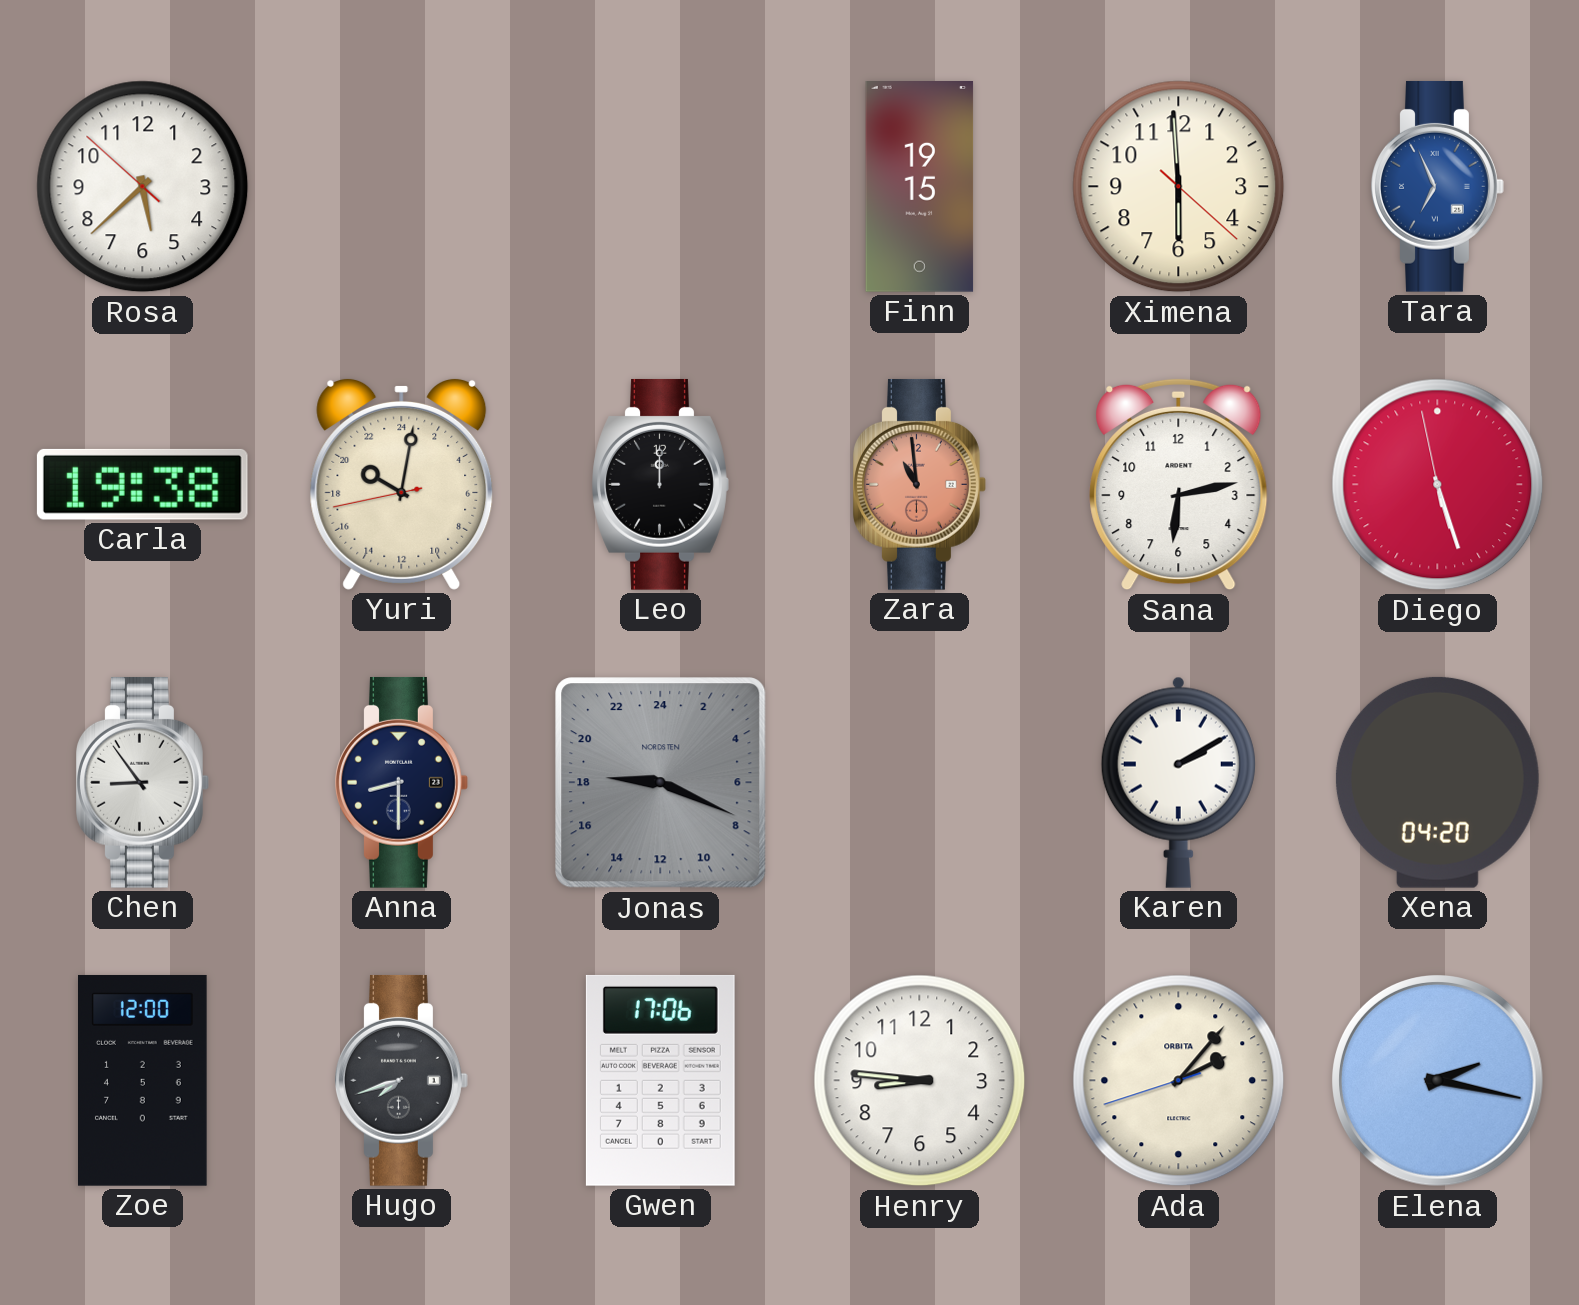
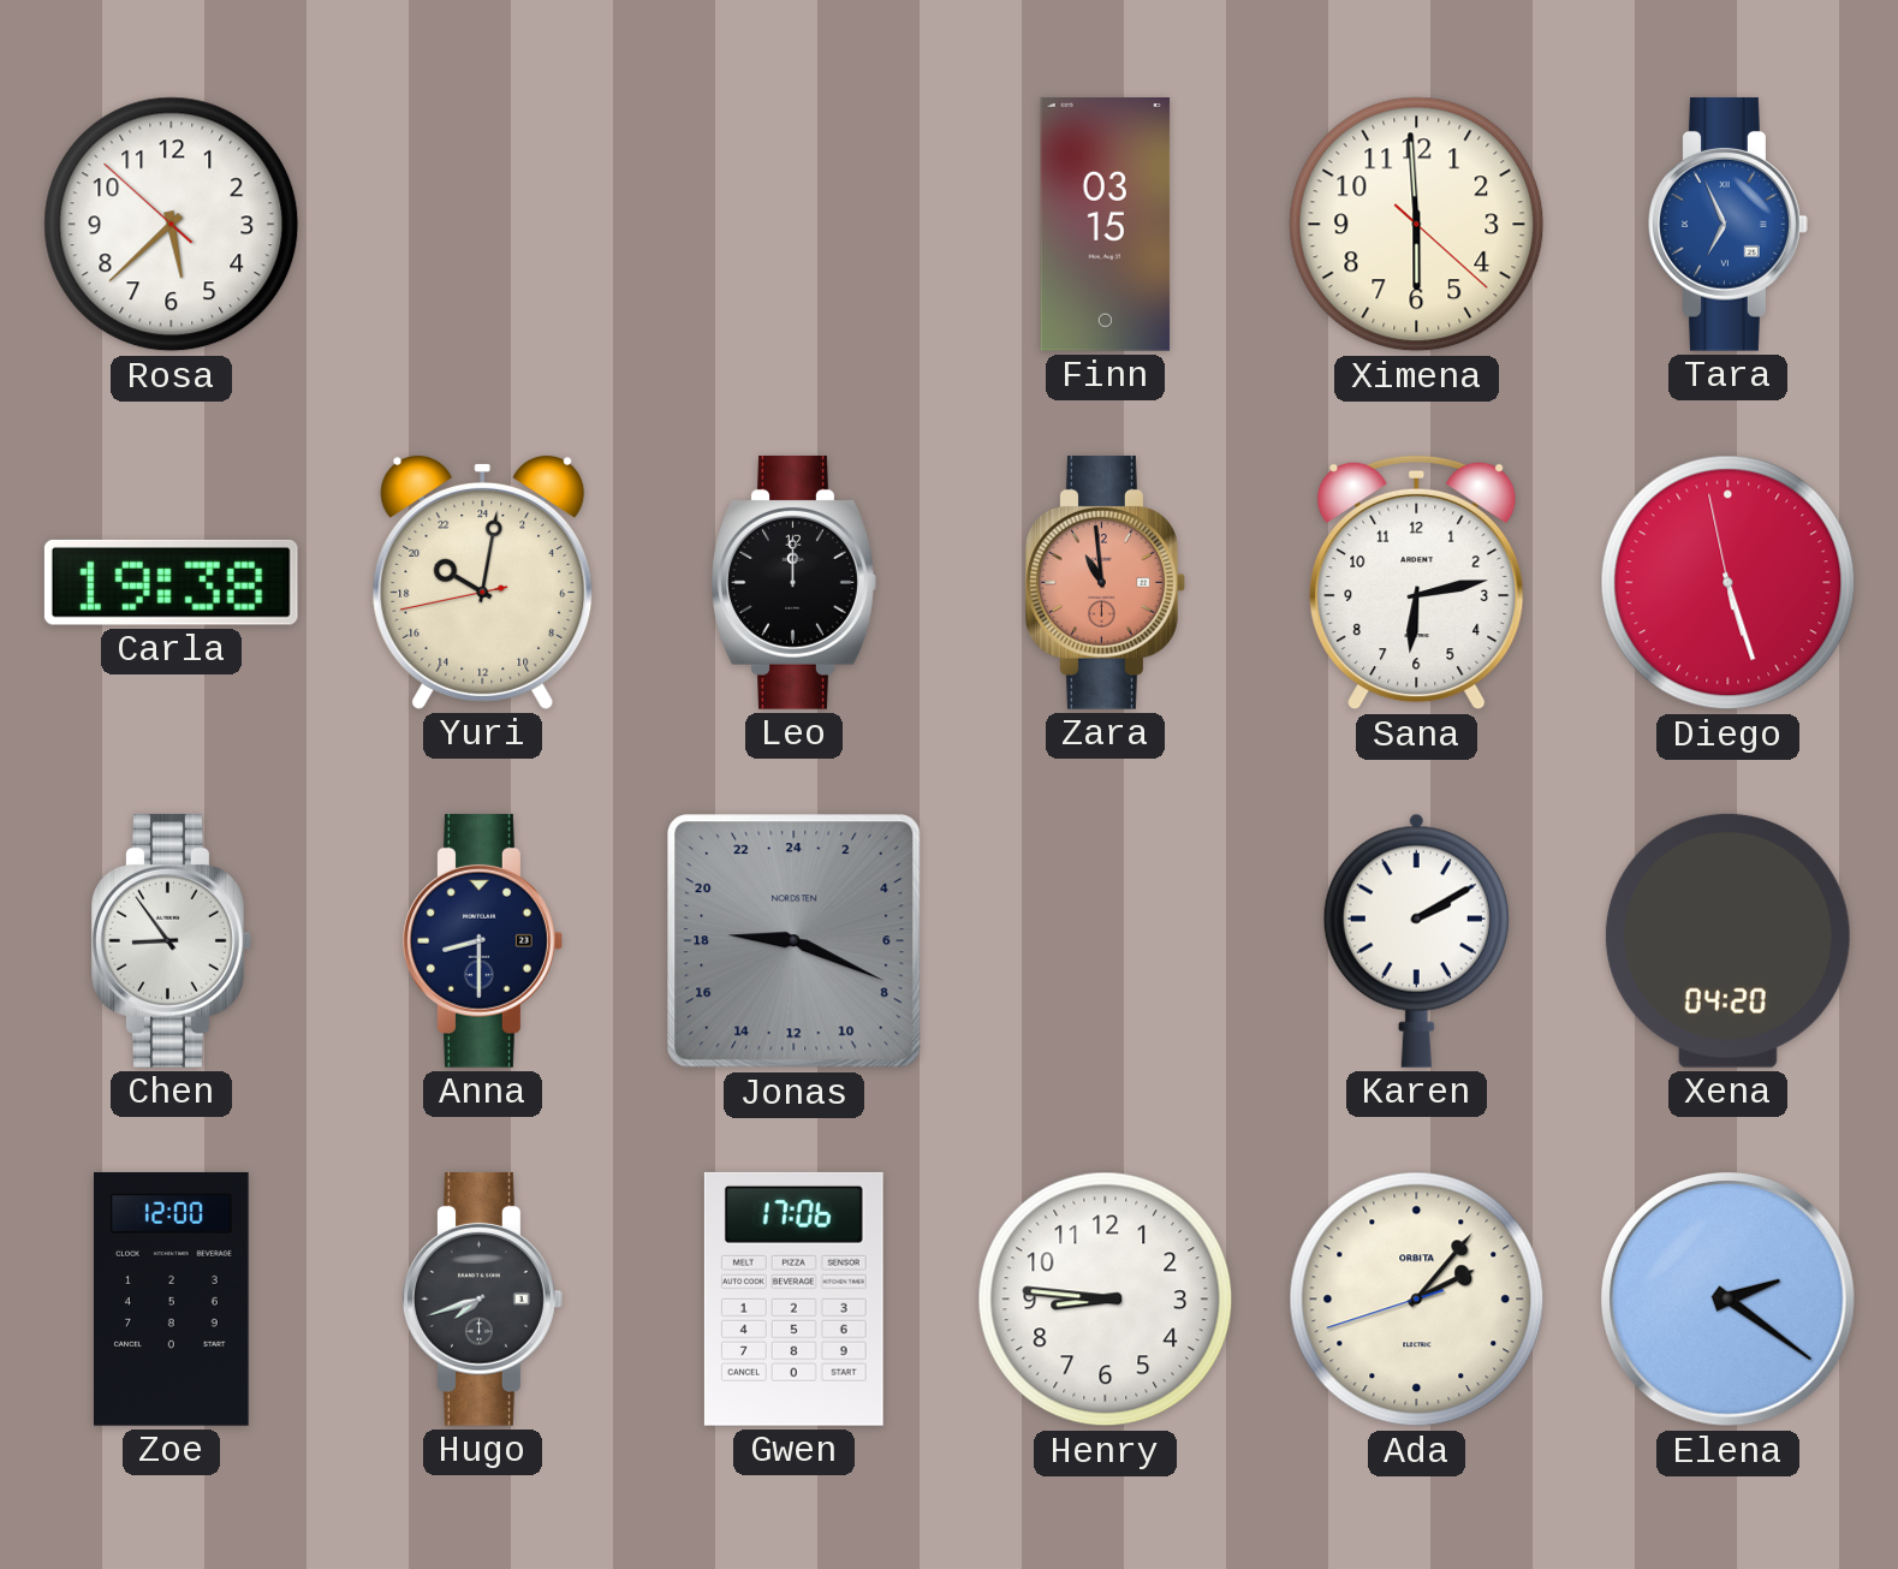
Finn: 19:15 -> 03:15 (1106, 225)
Elena: 2:17 -> 2:21 (1729, 1300)
